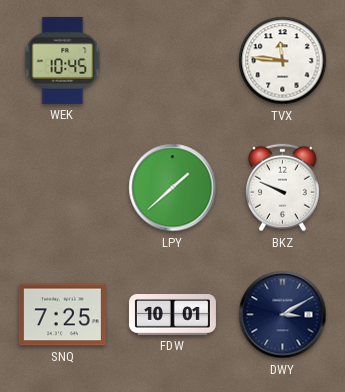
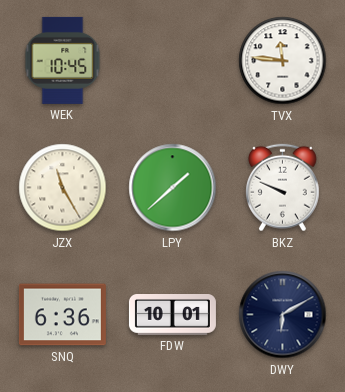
JZX: none -> 11:25 (63, 188)
SNQ: 7:25 -> 6:36 (62, 315)
DWY: 3:10 -> 6:10 (283, 315)
